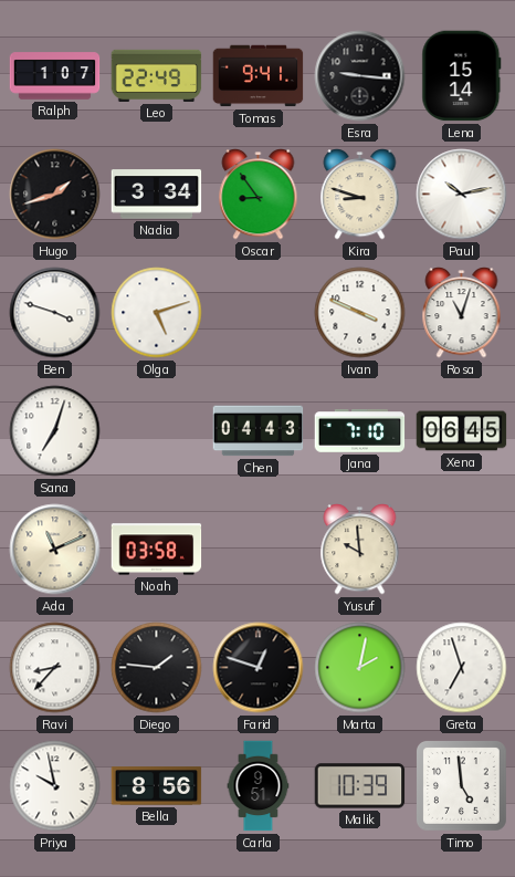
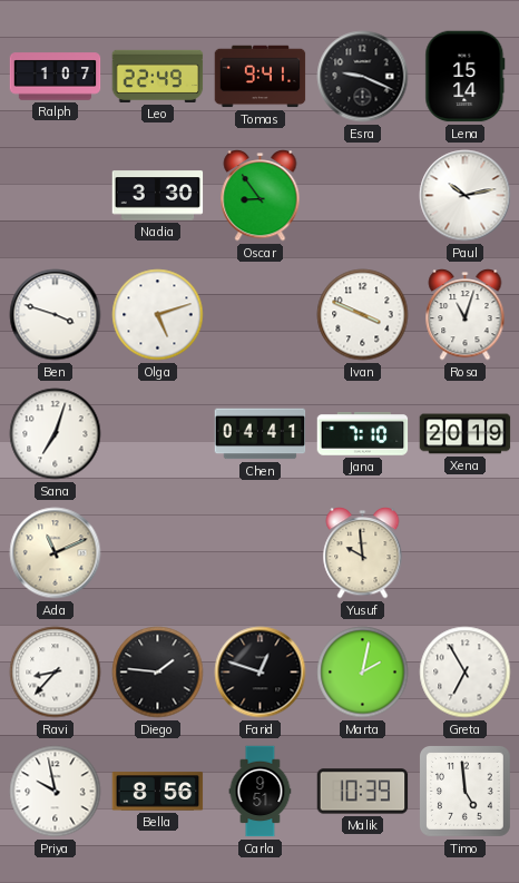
Esra: 9:16 -> 9:19 (363, 77)
Hugo: 1:42 -> none (55, 195)
Nadia: 3:34 -> 3:30 (158, 196)
Kira: 8:48 -> none (360, 195)
Chen: 04:43 -> 04:41 (261, 434)
Xena: 06:45 -> 20:19 (466, 434)
Noah: 03:58 -> none (157, 550)
Greta: 6:57 -> 6:55 (466, 673)
